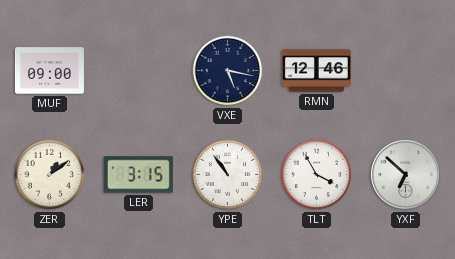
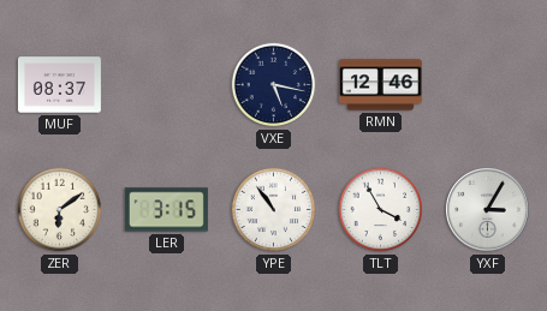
MUF: 09:00 -> 08:37 (59, 85)
ZER: 1:09 -> 6:09 (60, 210)
YXF: 6:52 -> 3:05 (488, 210)
